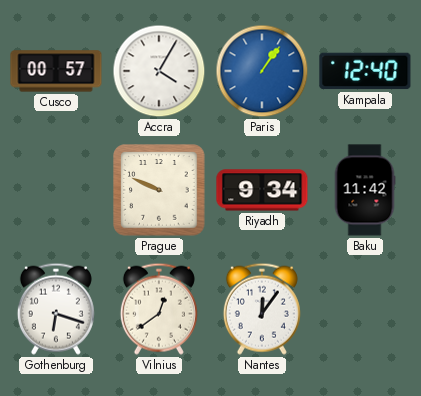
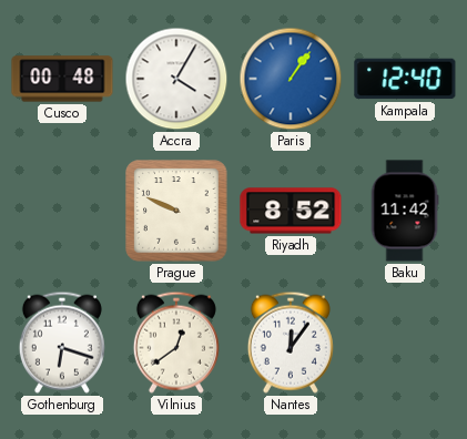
Cusco: 00:57 -> 00:48 (62, 79)
Riyadh: 9:34 -> 8:52 (291, 211)
